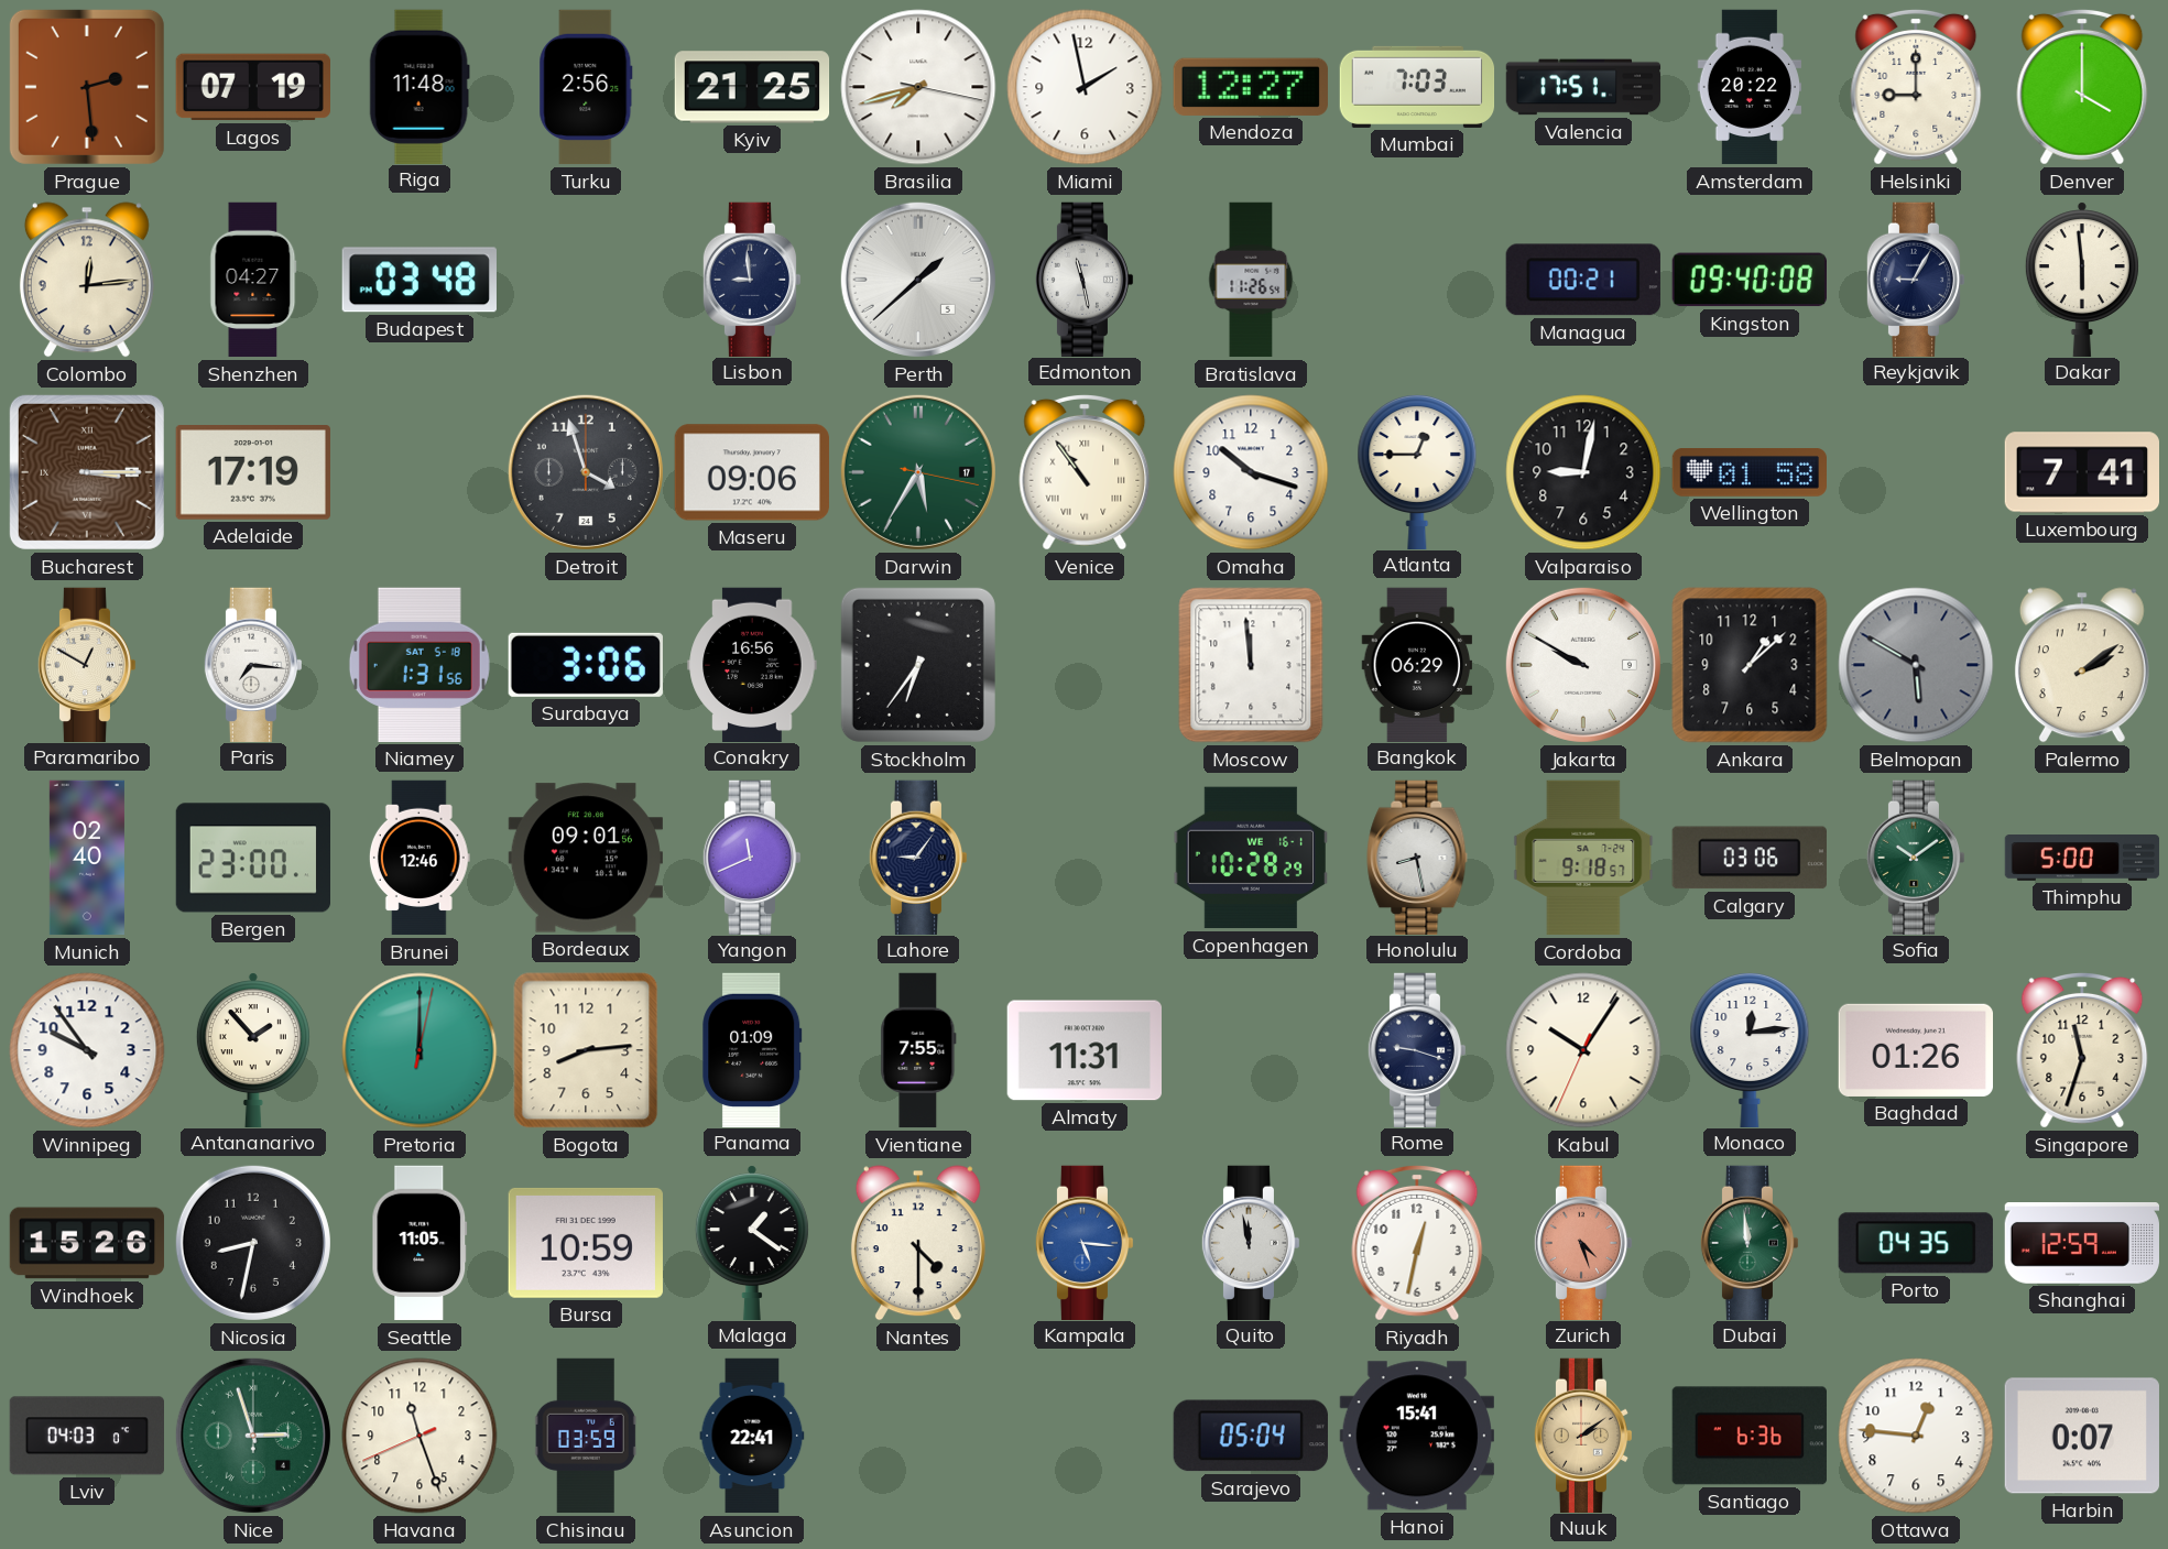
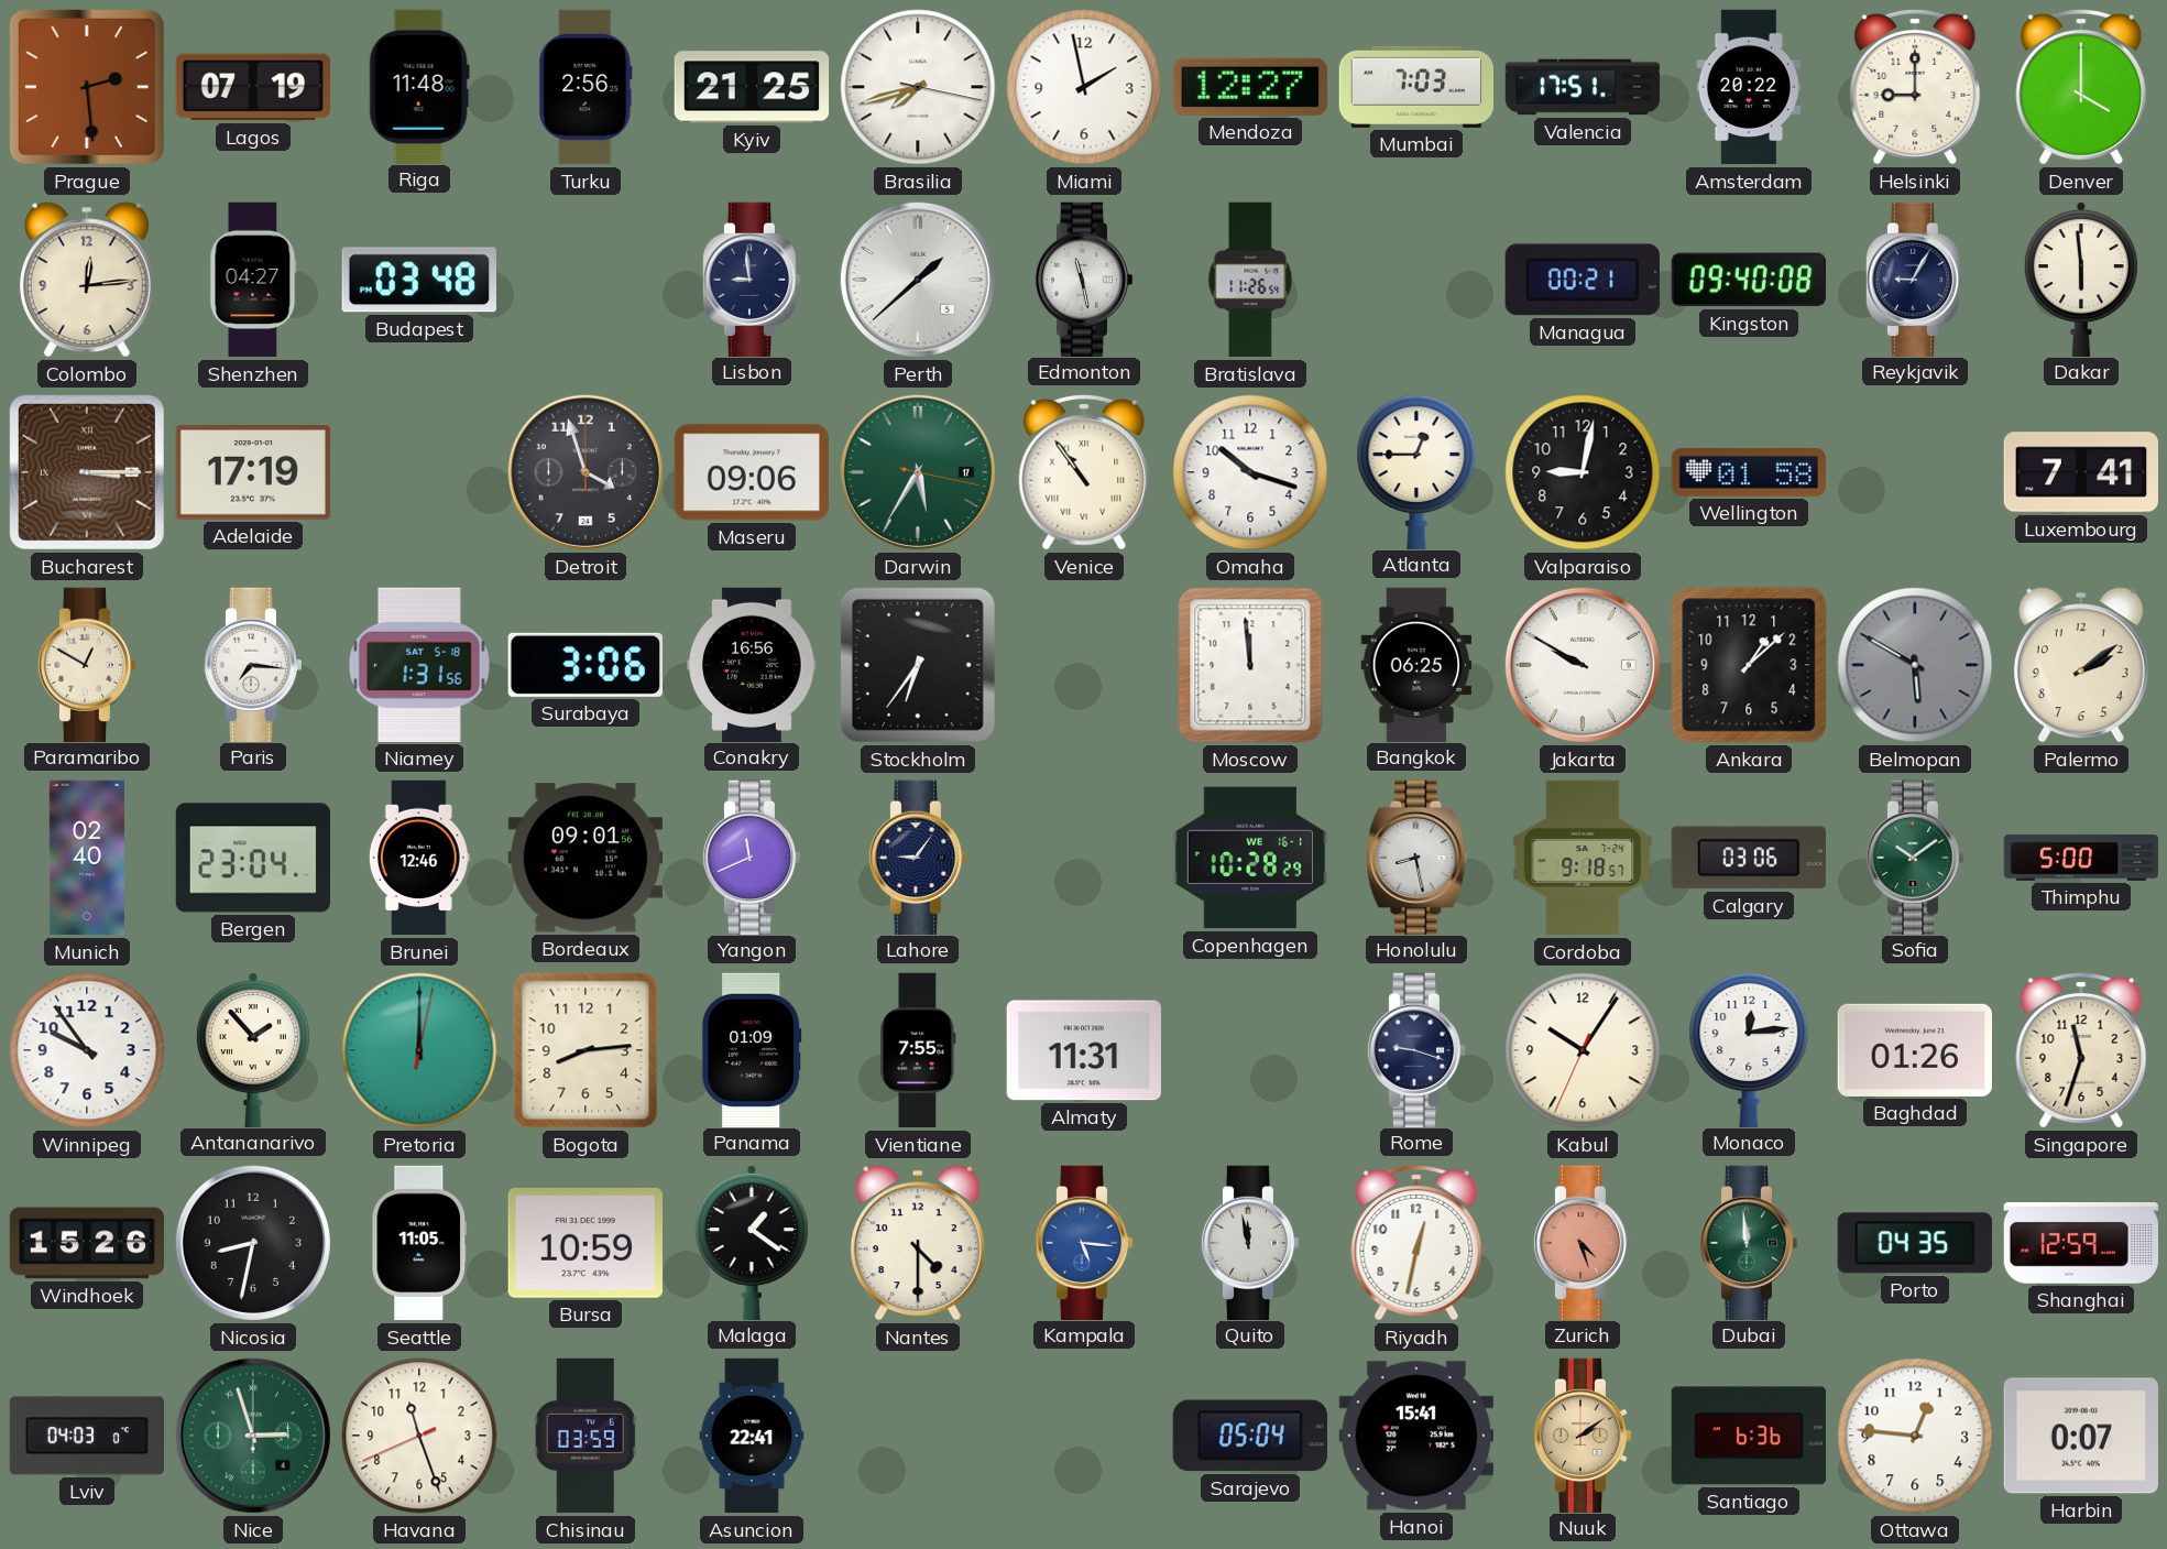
Bangkok: 06:29 -> 06:25 (1416, 664)
Bergen: 23:00 -> 23:04 (252, 858)
